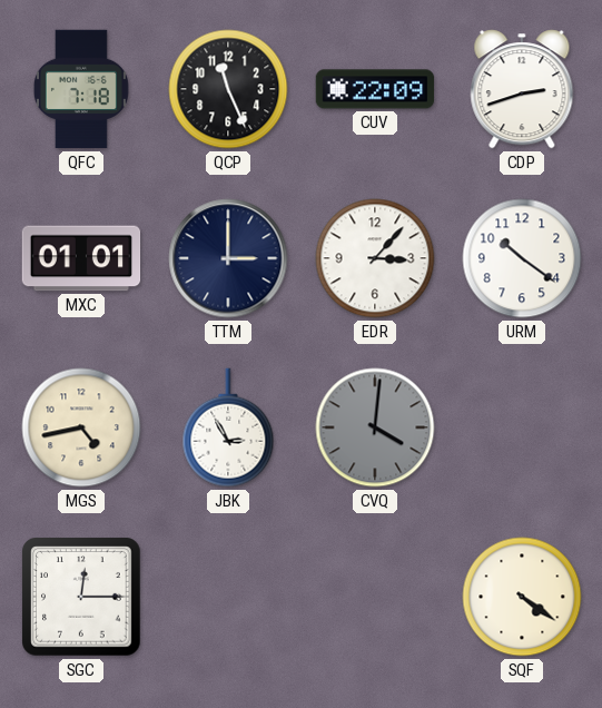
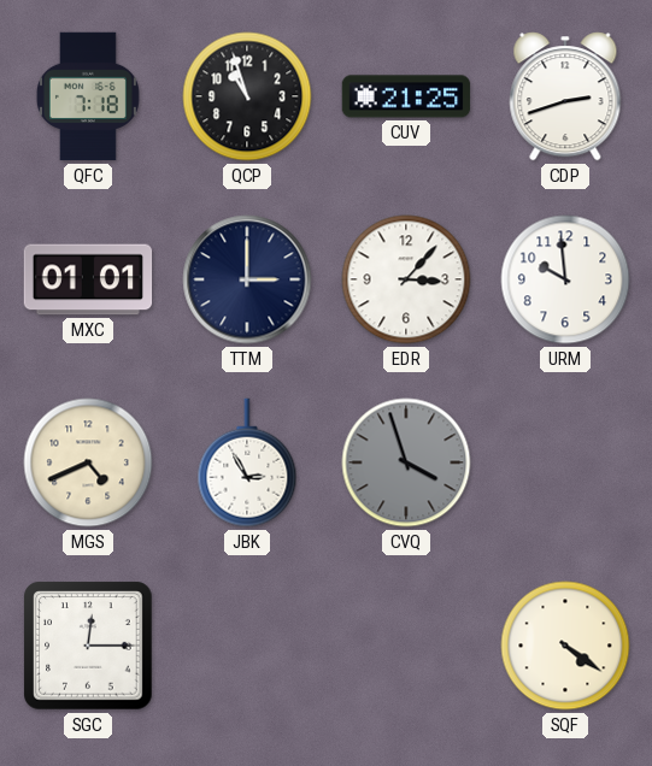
QCP: 11:26 -> 10:57 (247, 96)
CUV: 22:09 -> 21:25 (406, 96)
URM: 10:21 -> 9:59 (565, 279)
MGS: 4:43 -> 4:41 (88, 462)
CVQ: 4:01 -> 3:57 (406, 462)
